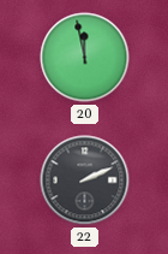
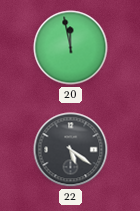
22: 2:11 -> 5:21 (71, 150)
